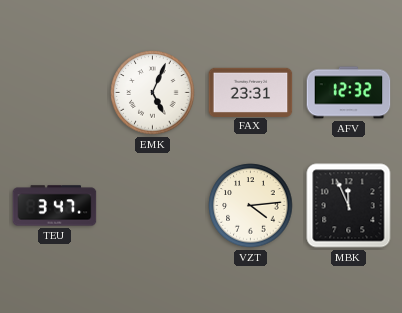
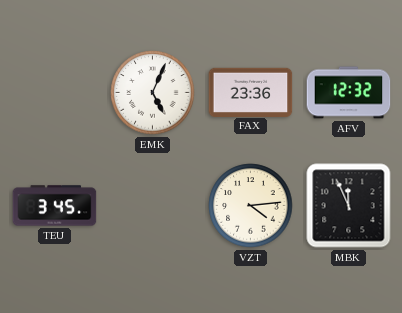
FAX: 23:31 -> 23:36 (251, 92)
TEU: 3:47 -> 3:45 (55, 206)
